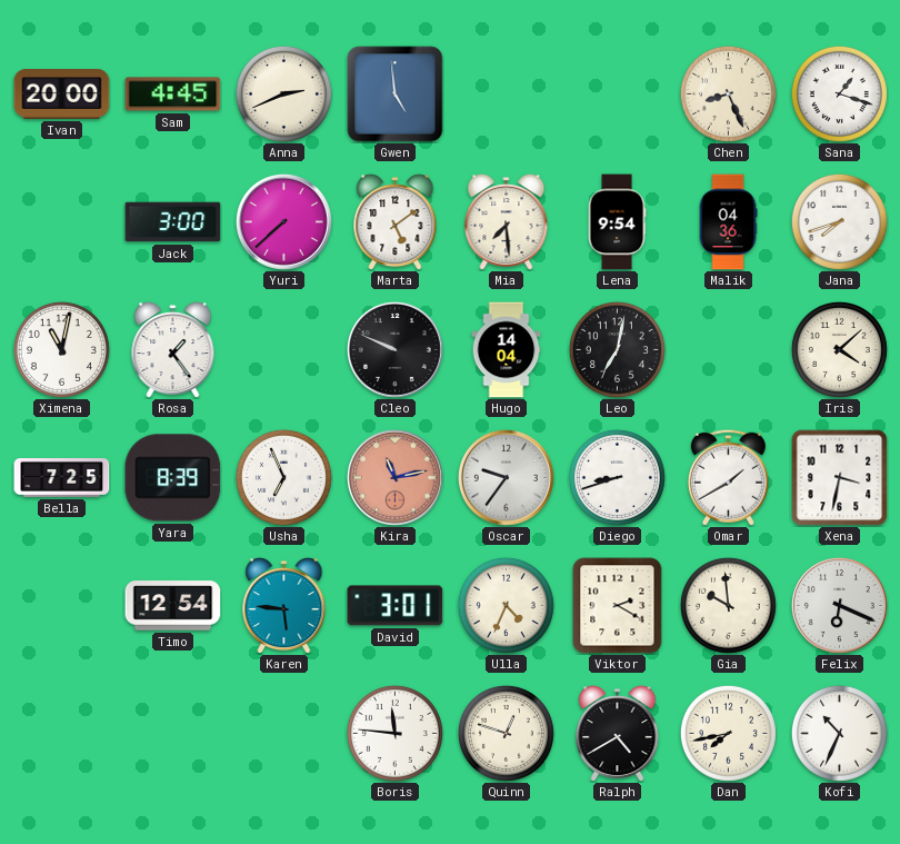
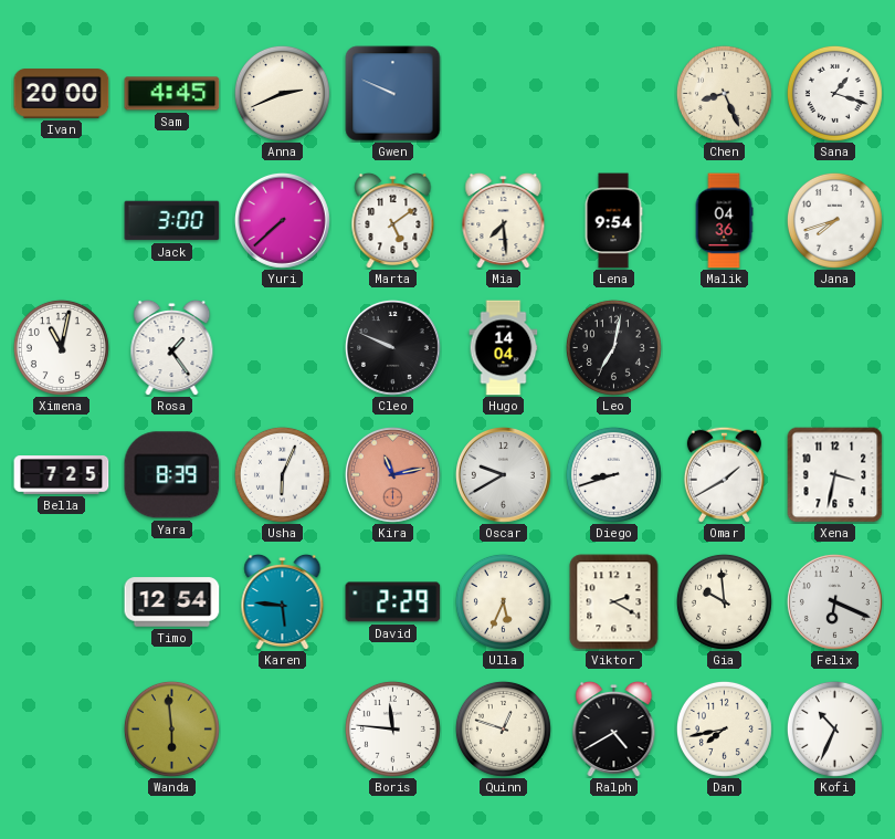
Gwen: 4:59 -> 9:49 (393, 94)
Iris: 4:08 -> none (839, 349)
Usha: 6:56 -> 6:04 (282, 474)
Oscar: 9:36 -> 9:40 (503, 474)
David: 3:01 -> 2:29 (393, 602)
Ulla: 4:34 -> 5:34 (503, 601)
Wanda: none -> 5:59 (171, 728)
